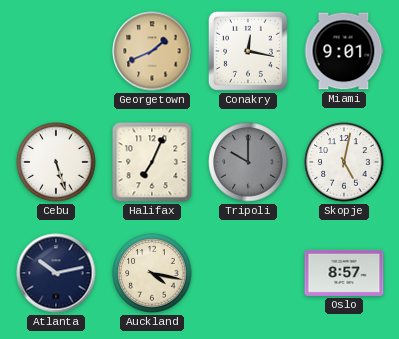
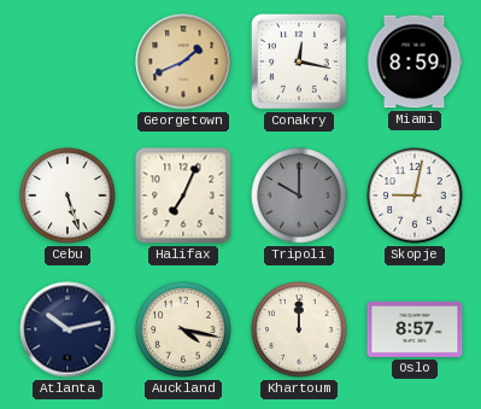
Miami: 9:01 -> 8:59 (415, 62)
Skopje: 5:02 -> 9:02 (415, 195)
Khartoum: none -> 12:00 (299, 329)
